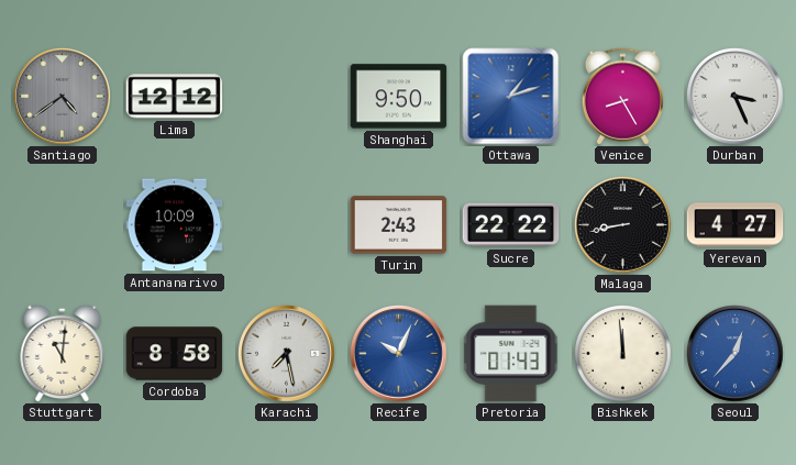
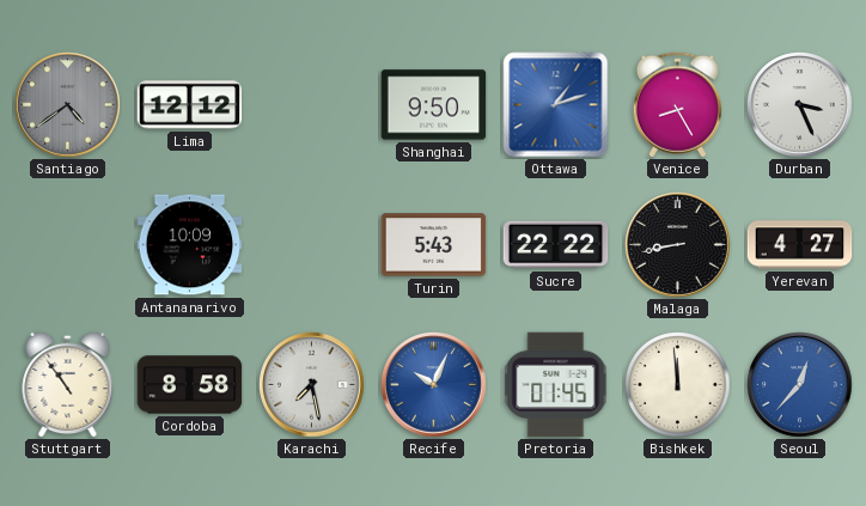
Turin: 2:43 -> 5:43 (434, 245)
Stuttgart: 11:01 -> 10:54 (68, 384)
Pretoria: 01:43 -> 01:45 (556, 385)
